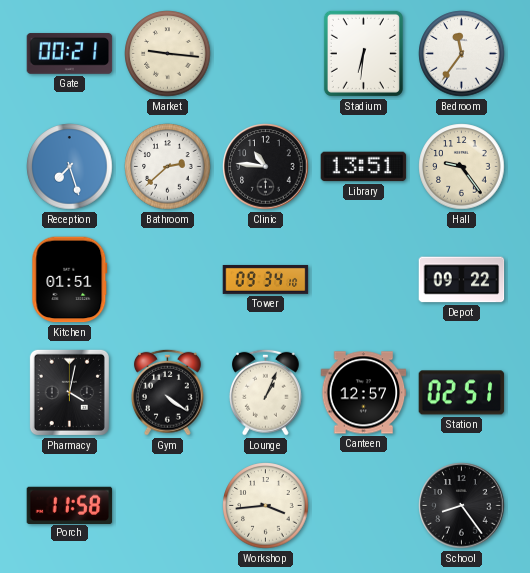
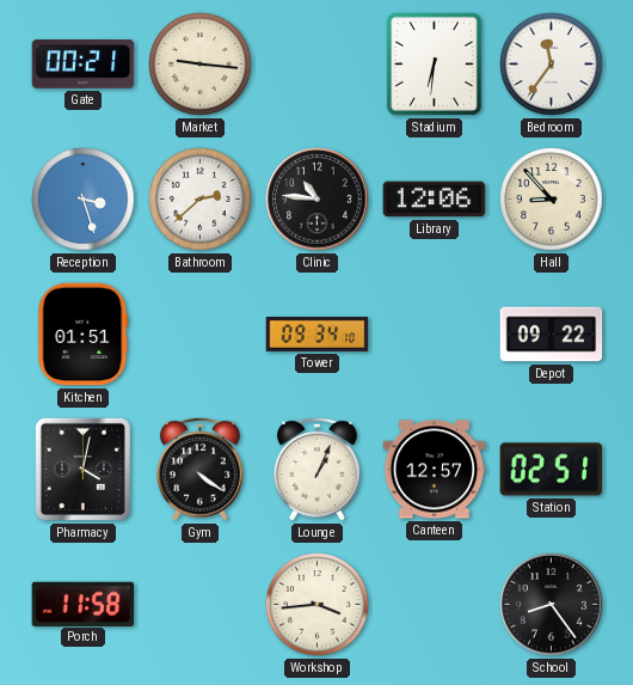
Reception: 7:27 -> 3:27 (84, 200)
Library: 13:51 -> 12:06 (435, 200)
Hall: 9:24 -> 8:53 (552, 200)
